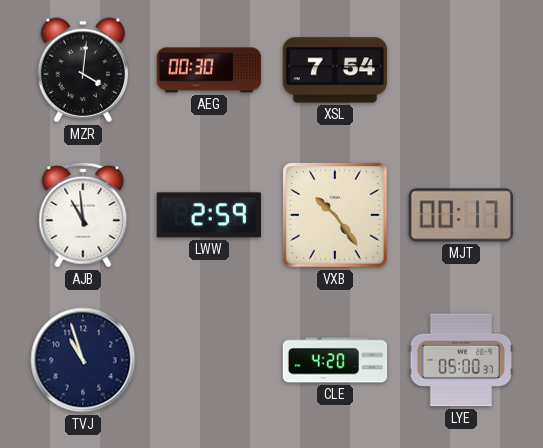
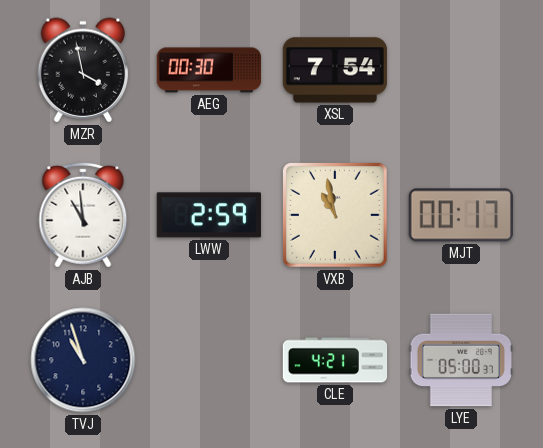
MZR: 4:01 -> 3:58 (83, 70)
VXB: 10:24 -> 10:58 (335, 215)
CLE: 4:20 -> 4:21 (335, 360)
